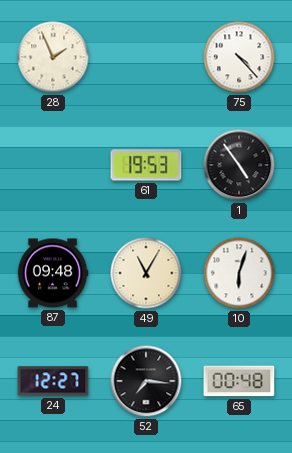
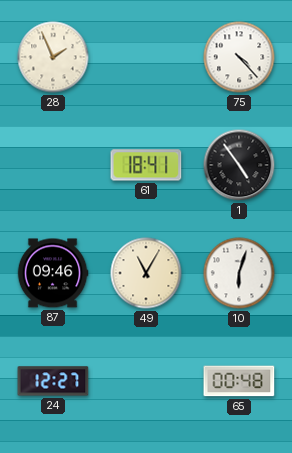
61: 19:53 -> 18:41 (146, 165)
87: 09:48 -> 09:46 (53, 273)
52: 7:16 -> none (146, 381)
